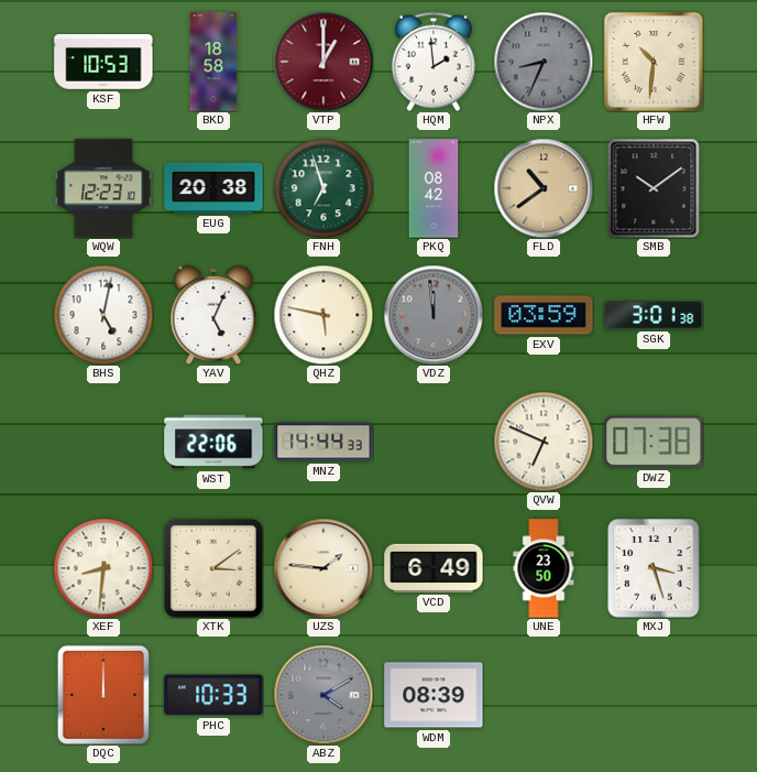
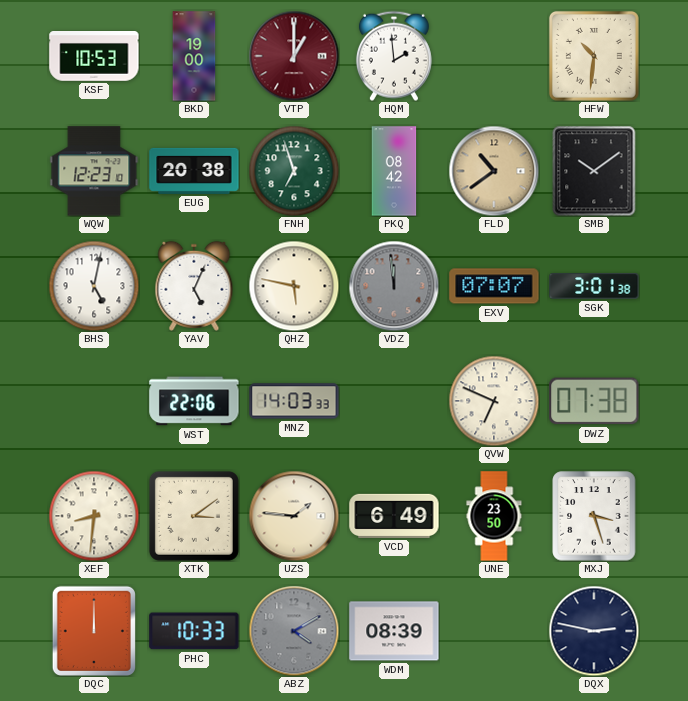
BKD: 18:58 -> 19:00 (194, 56)
NPX: 8:34 -> none (544, 62)
EXV: 03:59 -> 07:07 (494, 286)
MNZ: 14:44 -> 14:03 (294, 401)
DQX: none -> 2:47 (594, 631)
